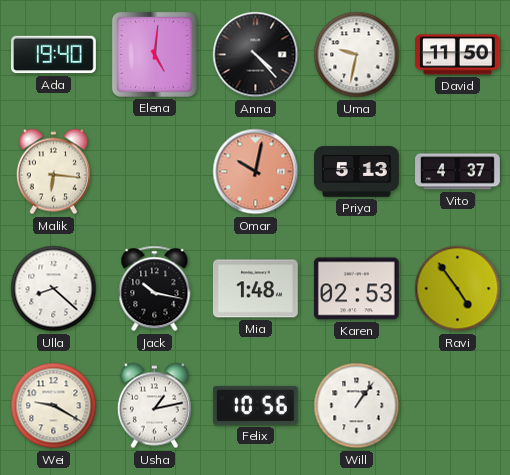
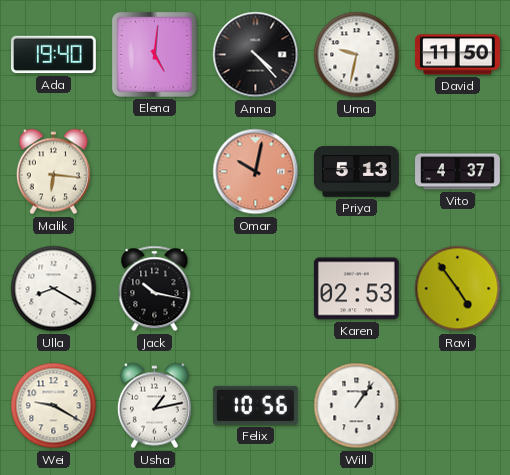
Ulla: 8:22 -> 8:20 (54, 289)
Mia: 1:48 -> none (255, 289)
